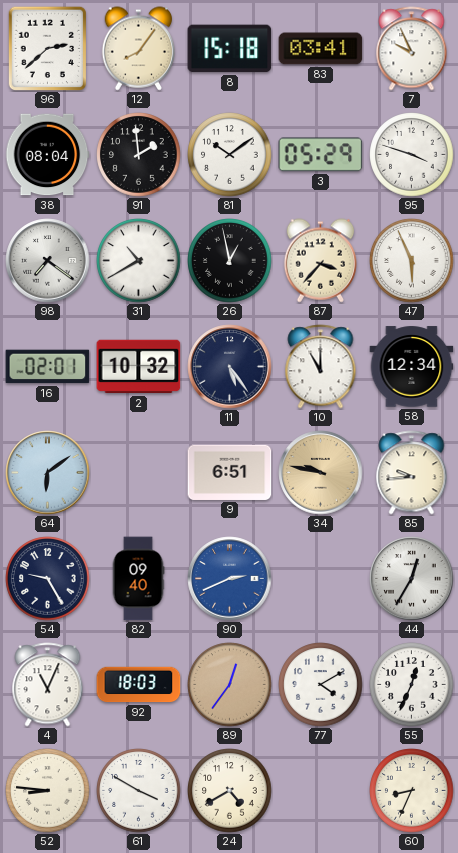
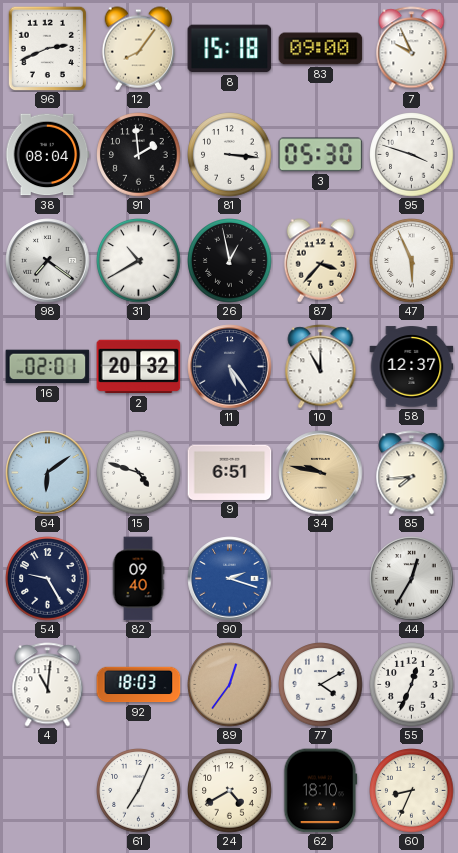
96: 2:38 -> 2:41 (47, 48)
83: 03:41 -> 09:00 (321, 49)
81: 10:09 -> 3:16 (230, 155)
3: 05:29 -> 05:30 (321, 155)
2: 10:32 -> 20:32 (139, 367)
58: 12:34 -> 12:37 (412, 367)
15: none -> 4:48 (139, 473)
85: 9:44 -> 7:44 (412, 473)
90: 2:41 -> 2:18 (230, 579)
4: 11:04 -> 11:01 (48, 685)
52: 8:46 -> none (48, 791)
61: 3:50 -> 7:04 (139, 791)
62: none -> 18:10 (321, 791)
